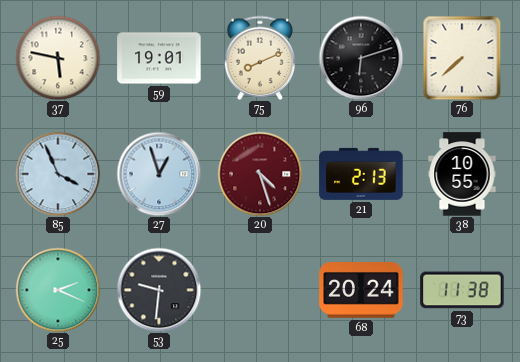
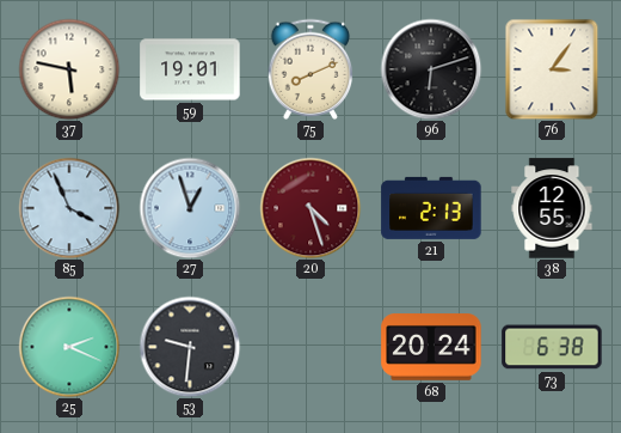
76: 7:38 -> 3:06 (552, 69)
38: 10:55 -> 12:55 (552, 208)
73: 11:38 -> 6:38 (552, 347)
